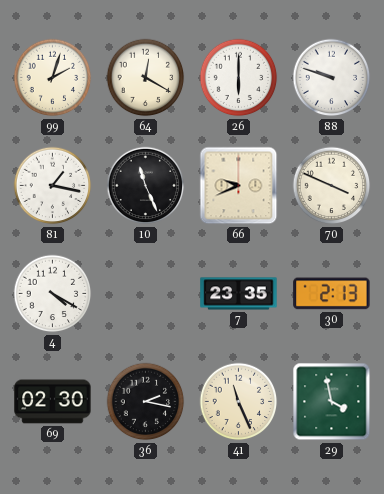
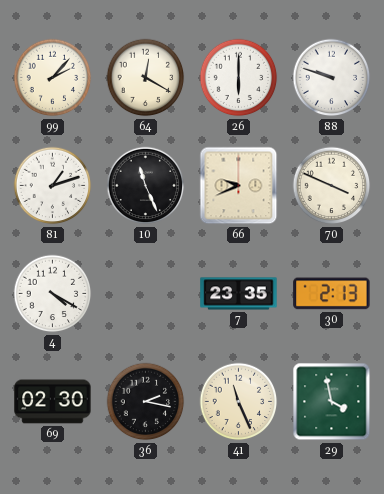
99: 2:03 -> 2:07 (53, 78)
81: 1:17 -> 1:12 (53, 186)
